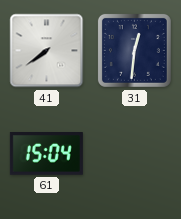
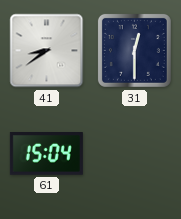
41: 7:39 -> 8:39 (47, 51)
31: 12:31 -> 12:30 (134, 50)
